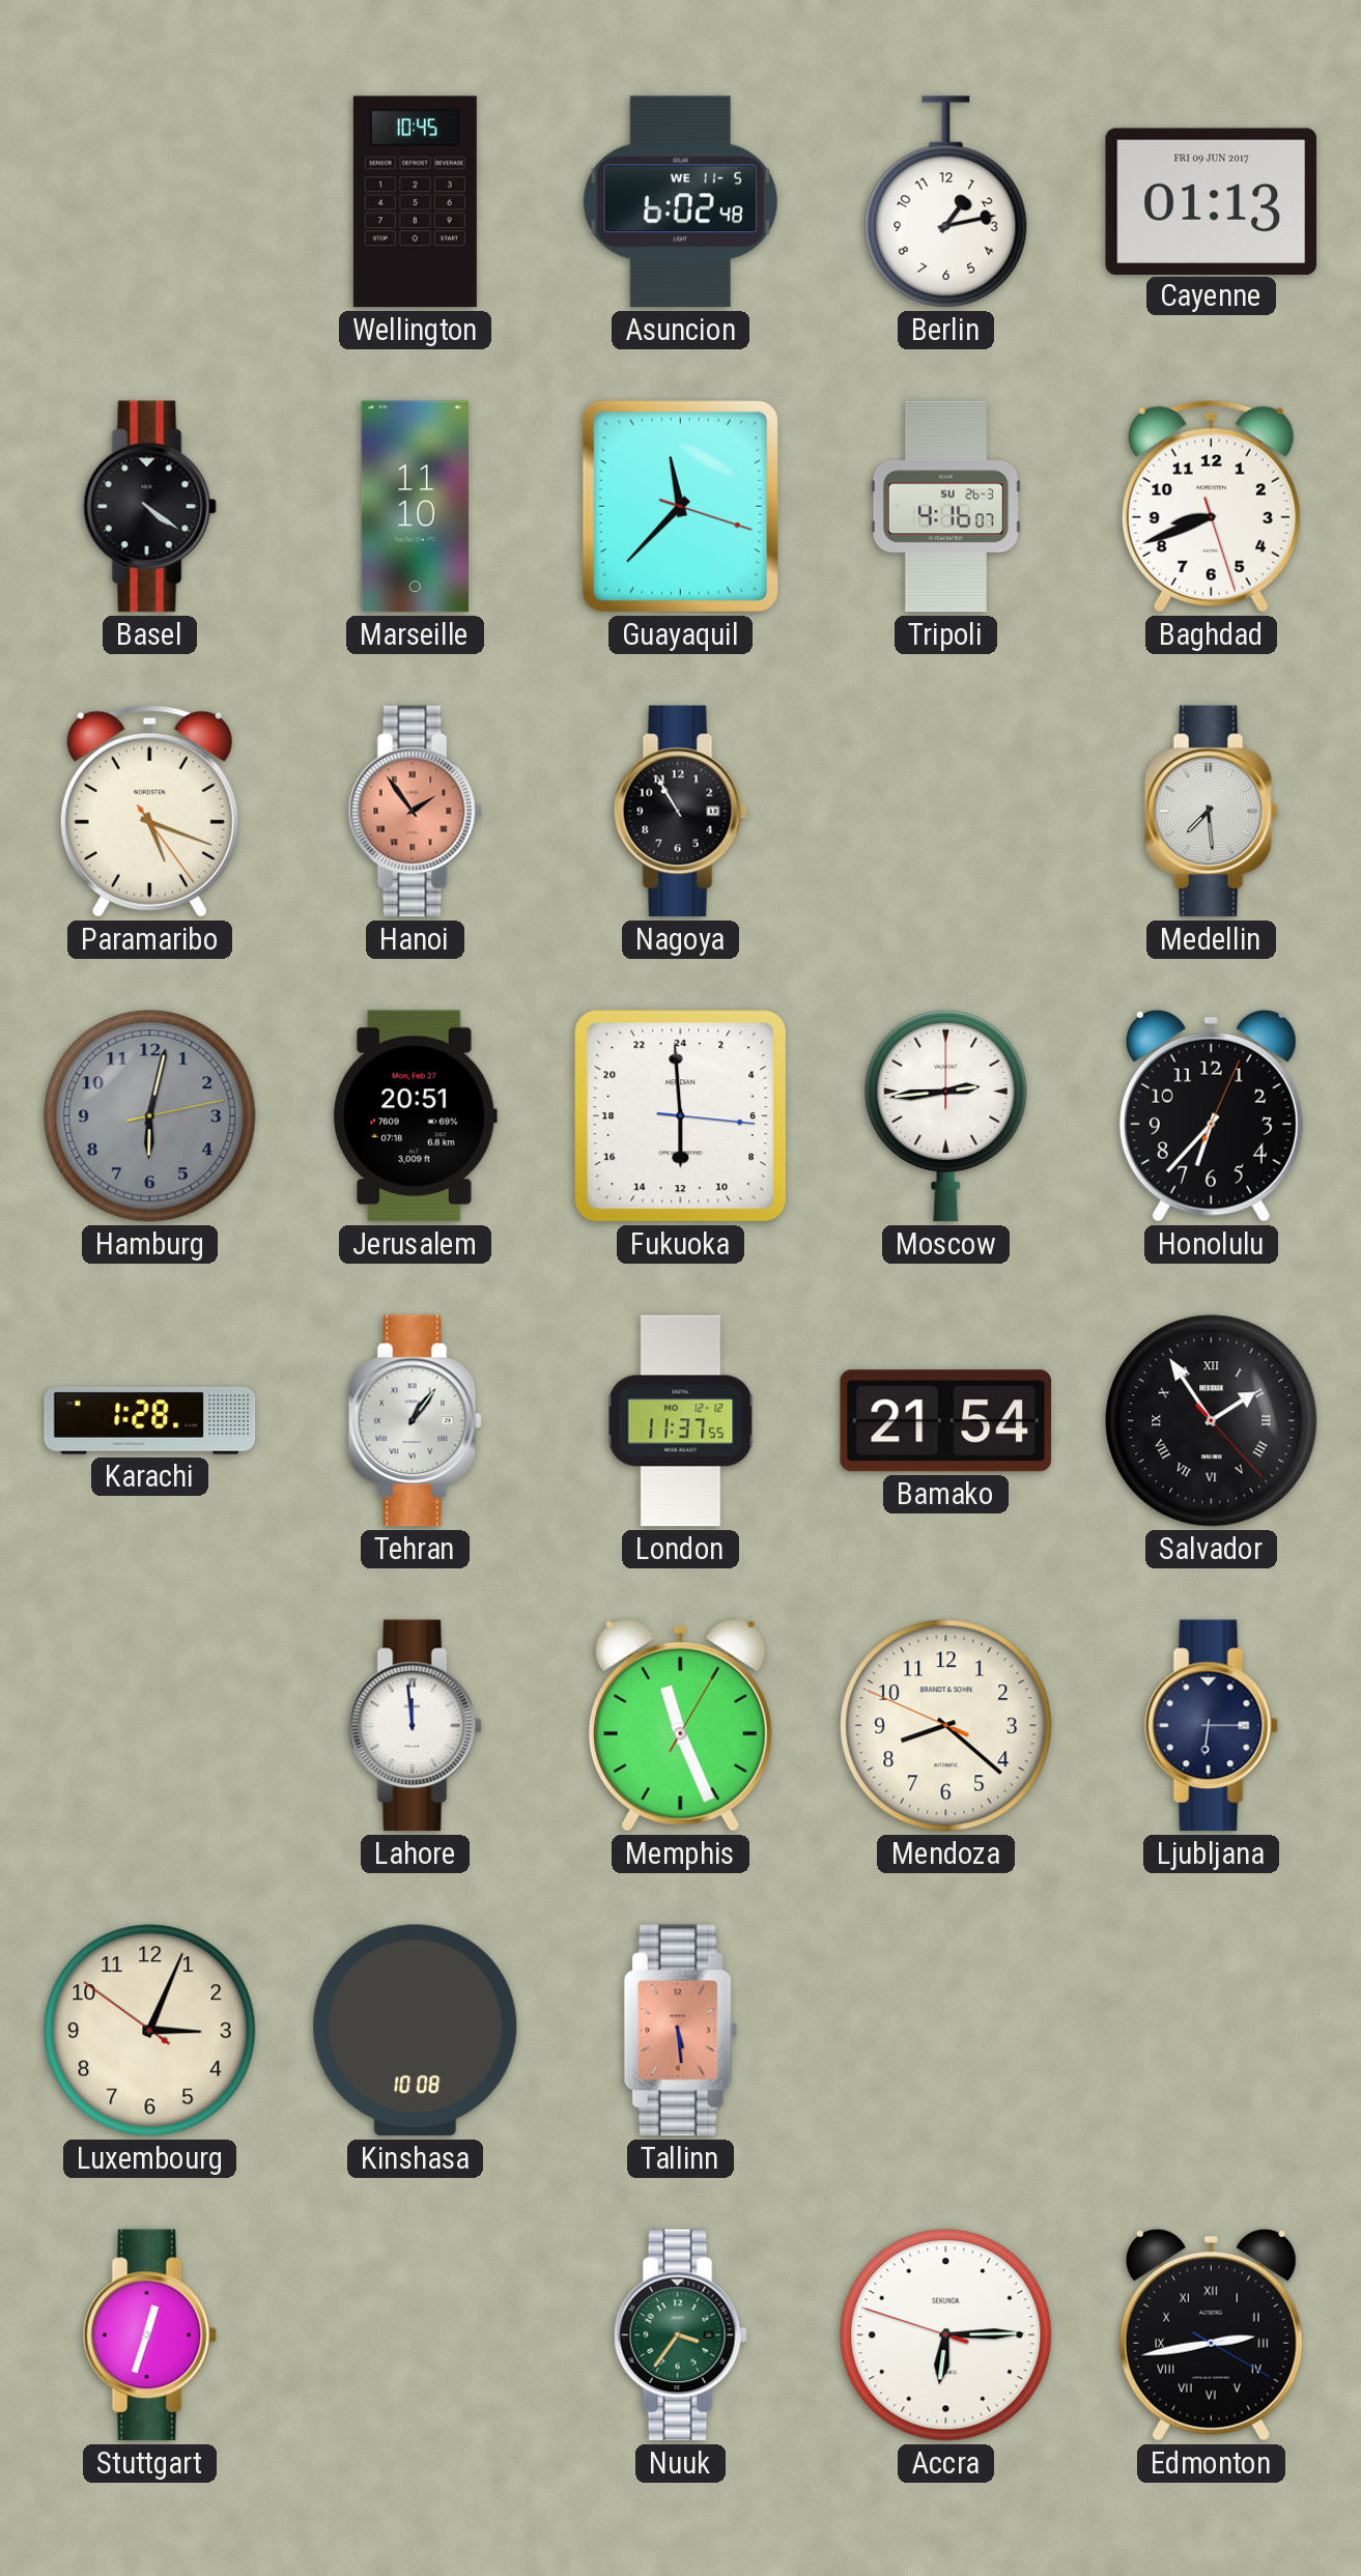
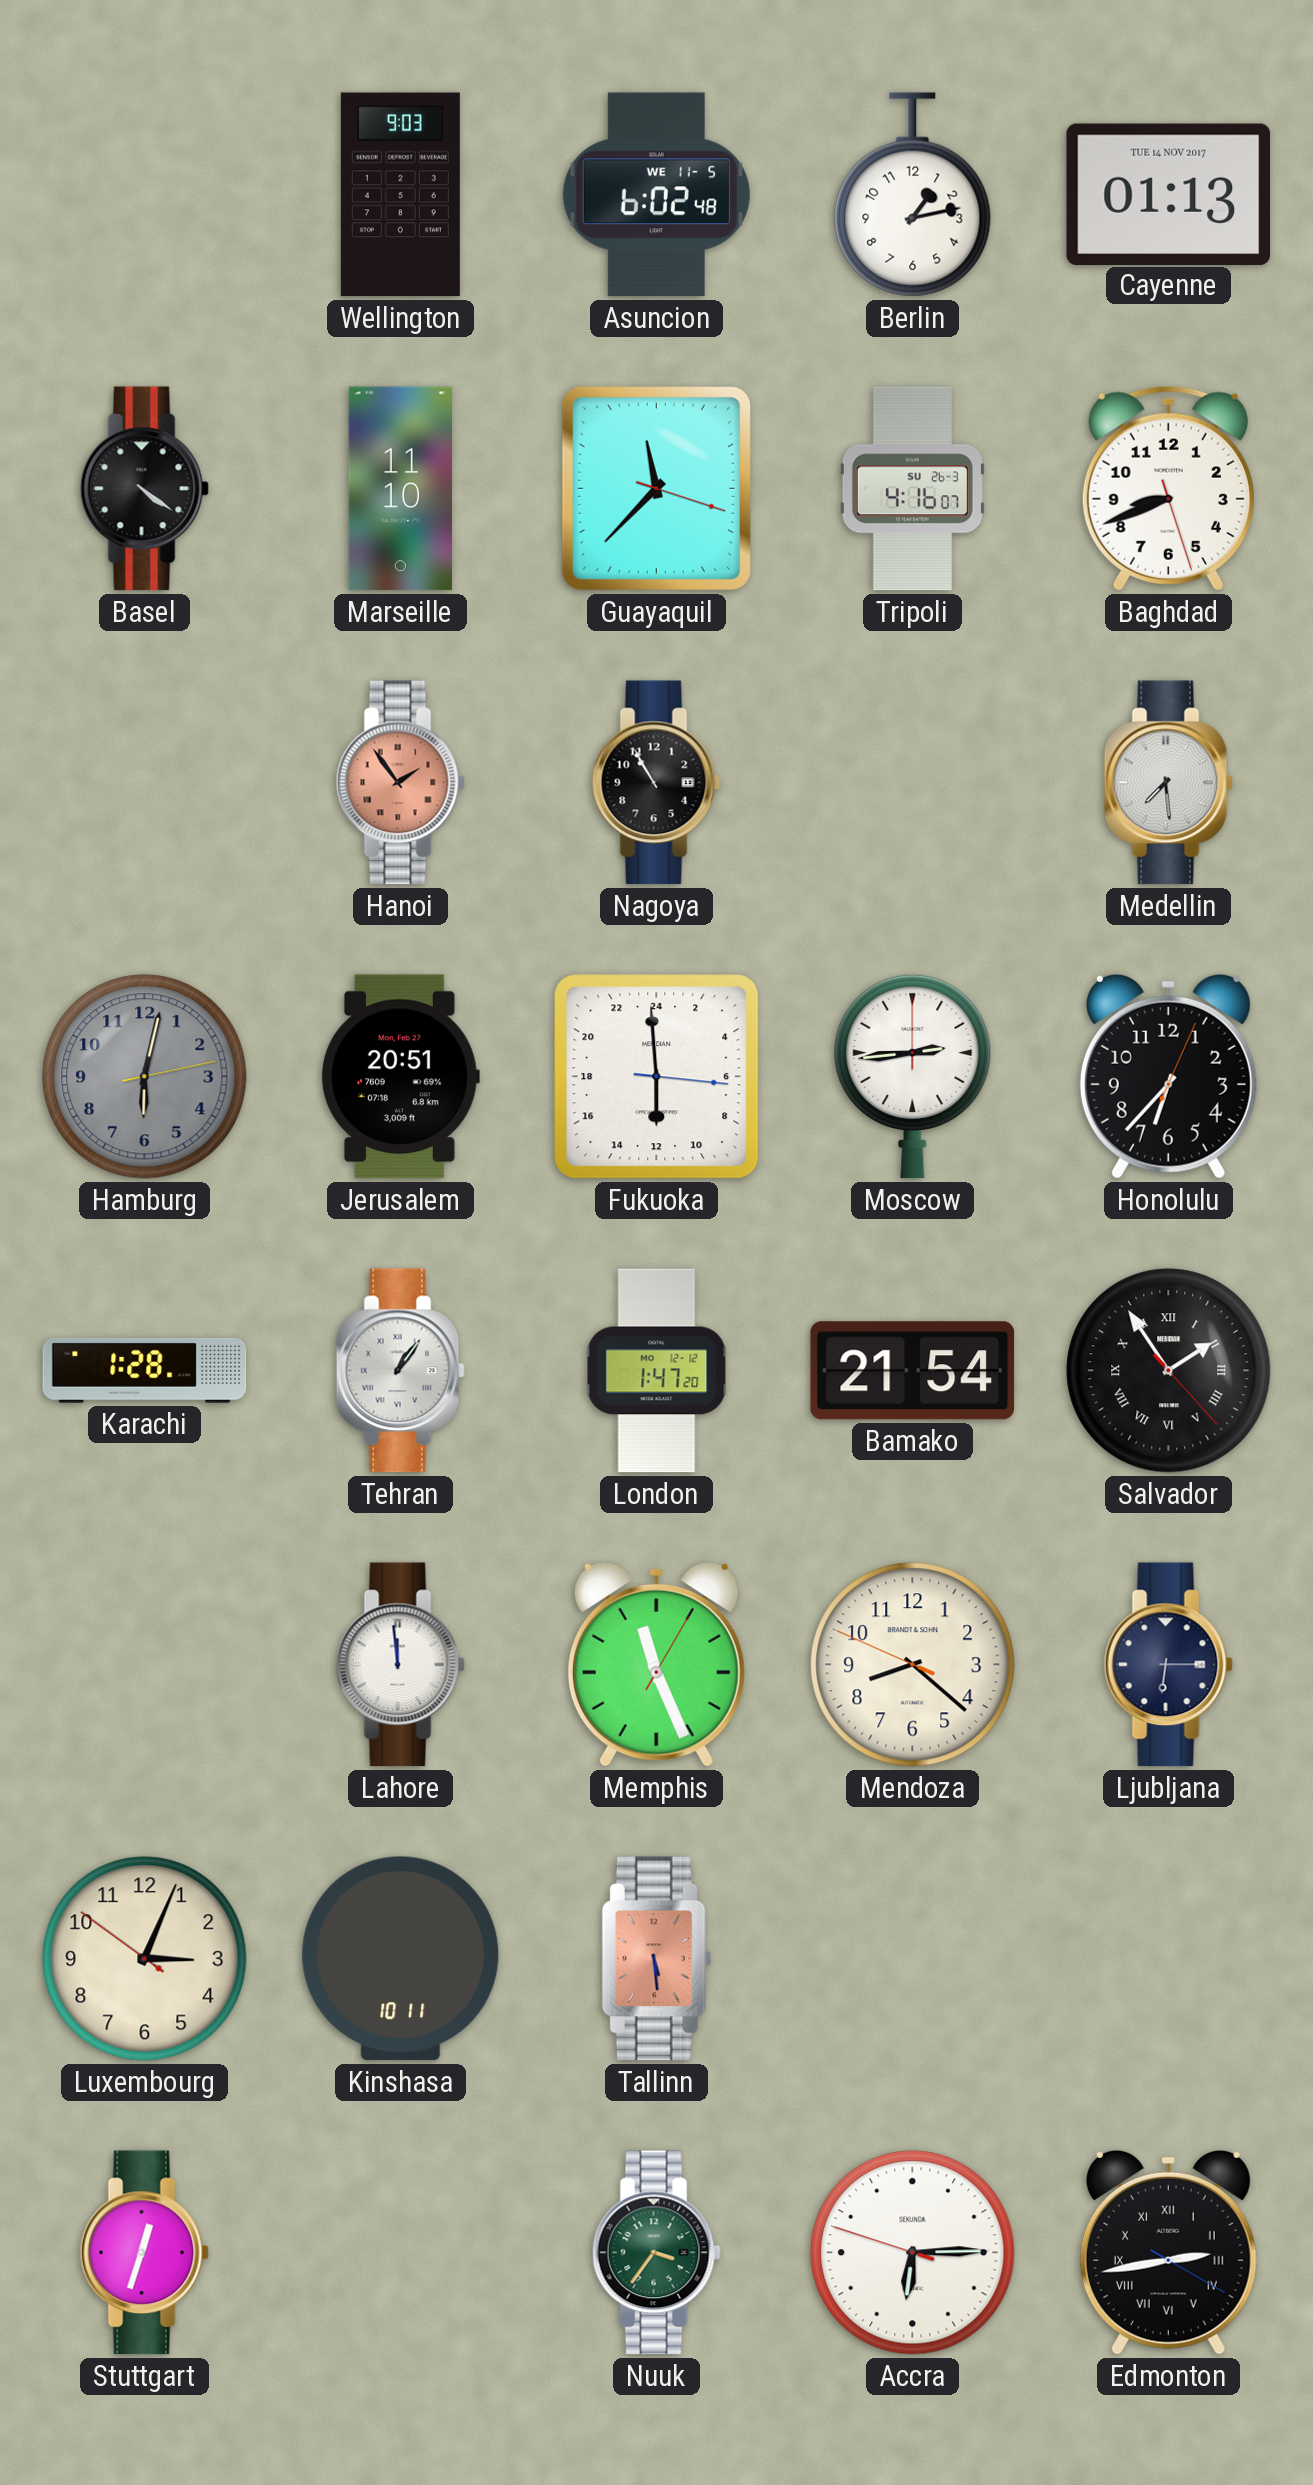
Wellington: 10:45 -> 9:03 (400, 195)
Cayenne date: FRI 09 JUN 2017 -> TUE 14 NOV 2017 (1169, 194)
Paramaribo: 5:18 -> none (149, 811)
London: 11:37 -> 1:47 (657, 1371)
Kinshasa: 10:08 -> 10:11 (401, 1959)
